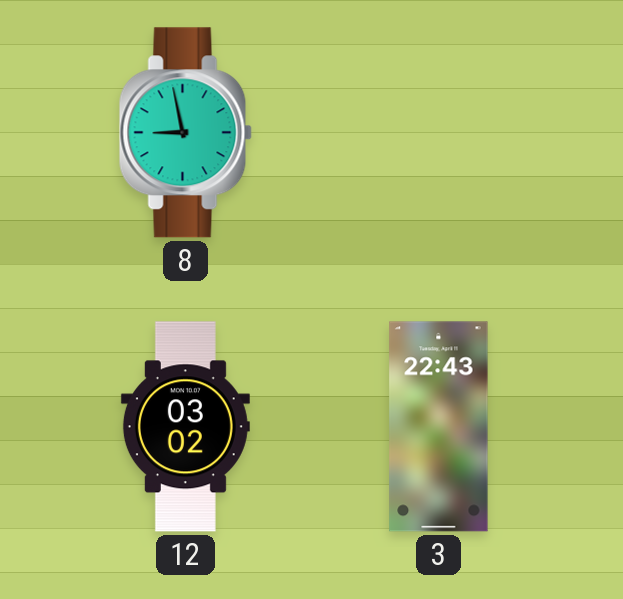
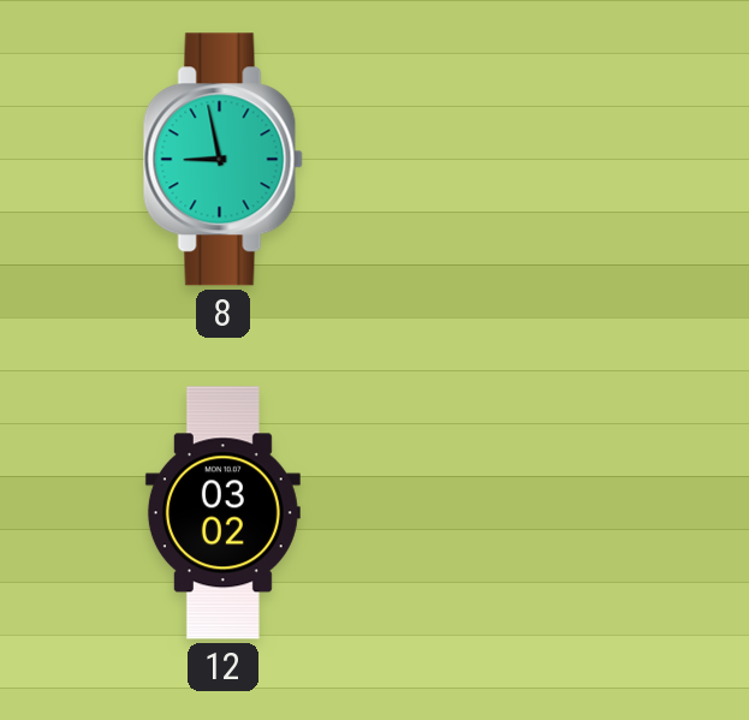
3: 22:43 -> none (439, 427)
